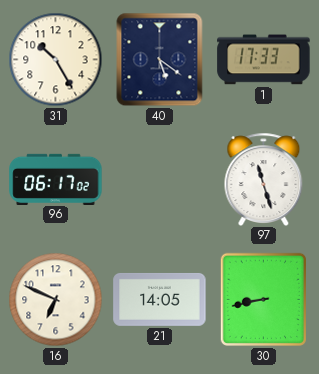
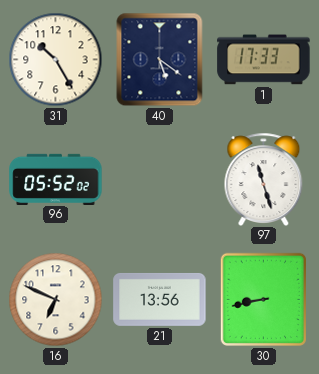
96: 06:17 -> 05:52 (56, 179)
21: 14:05 -> 13:56 (160, 299)
